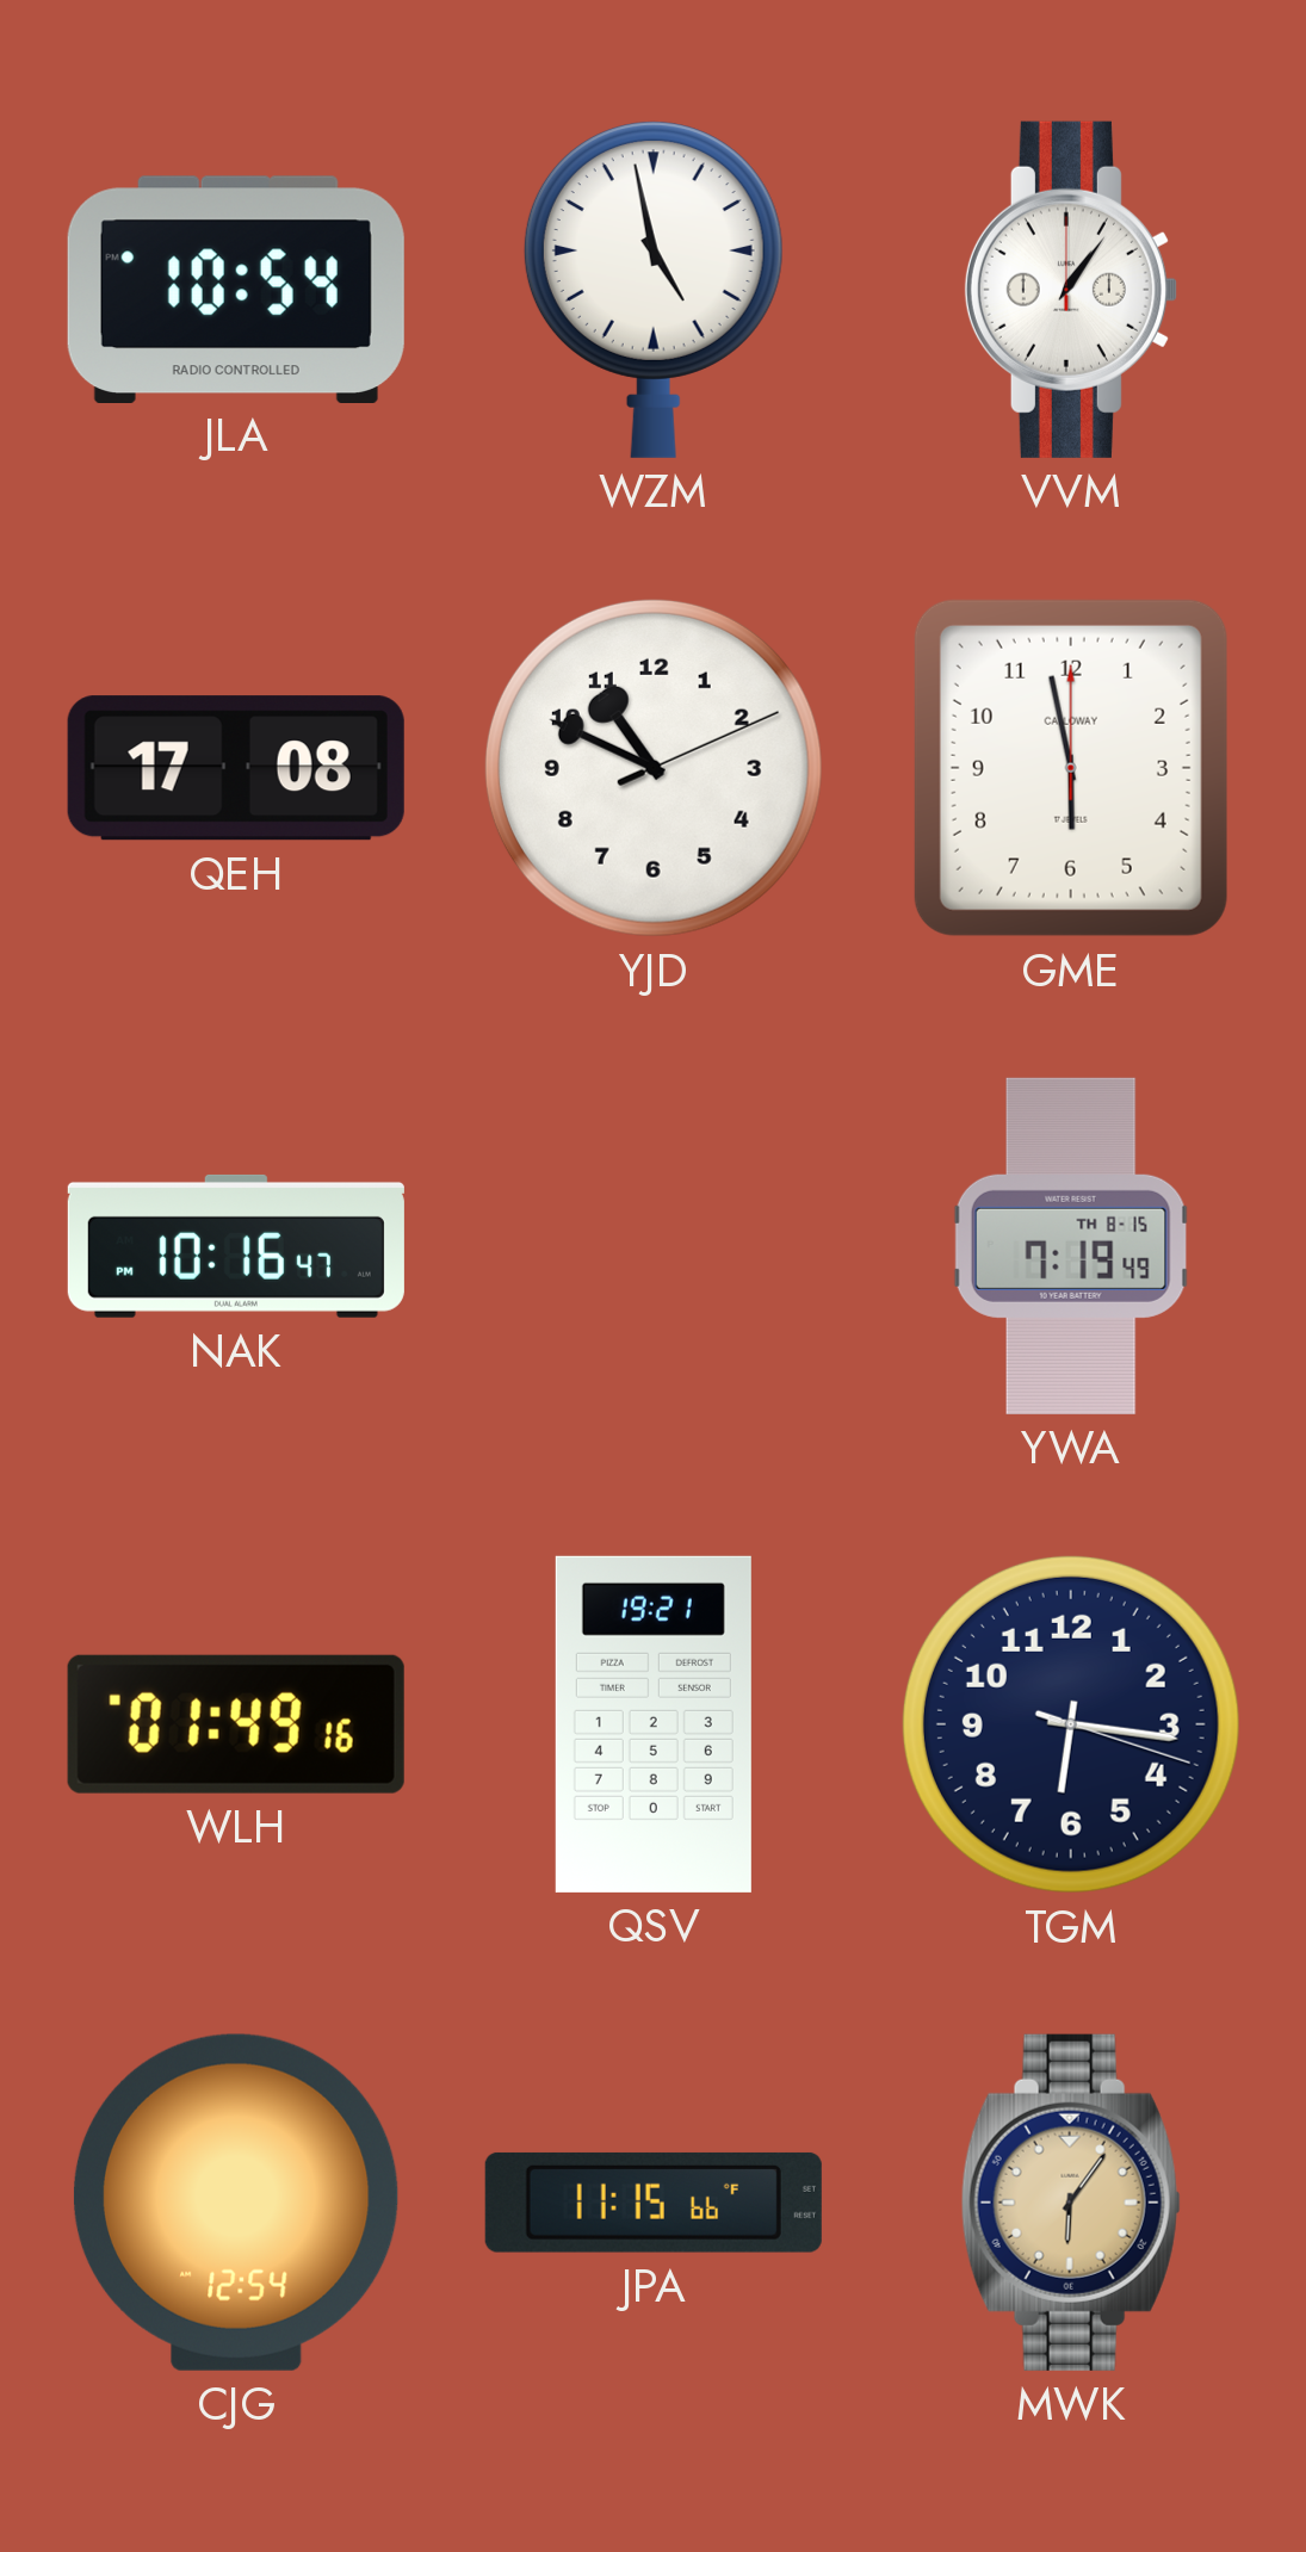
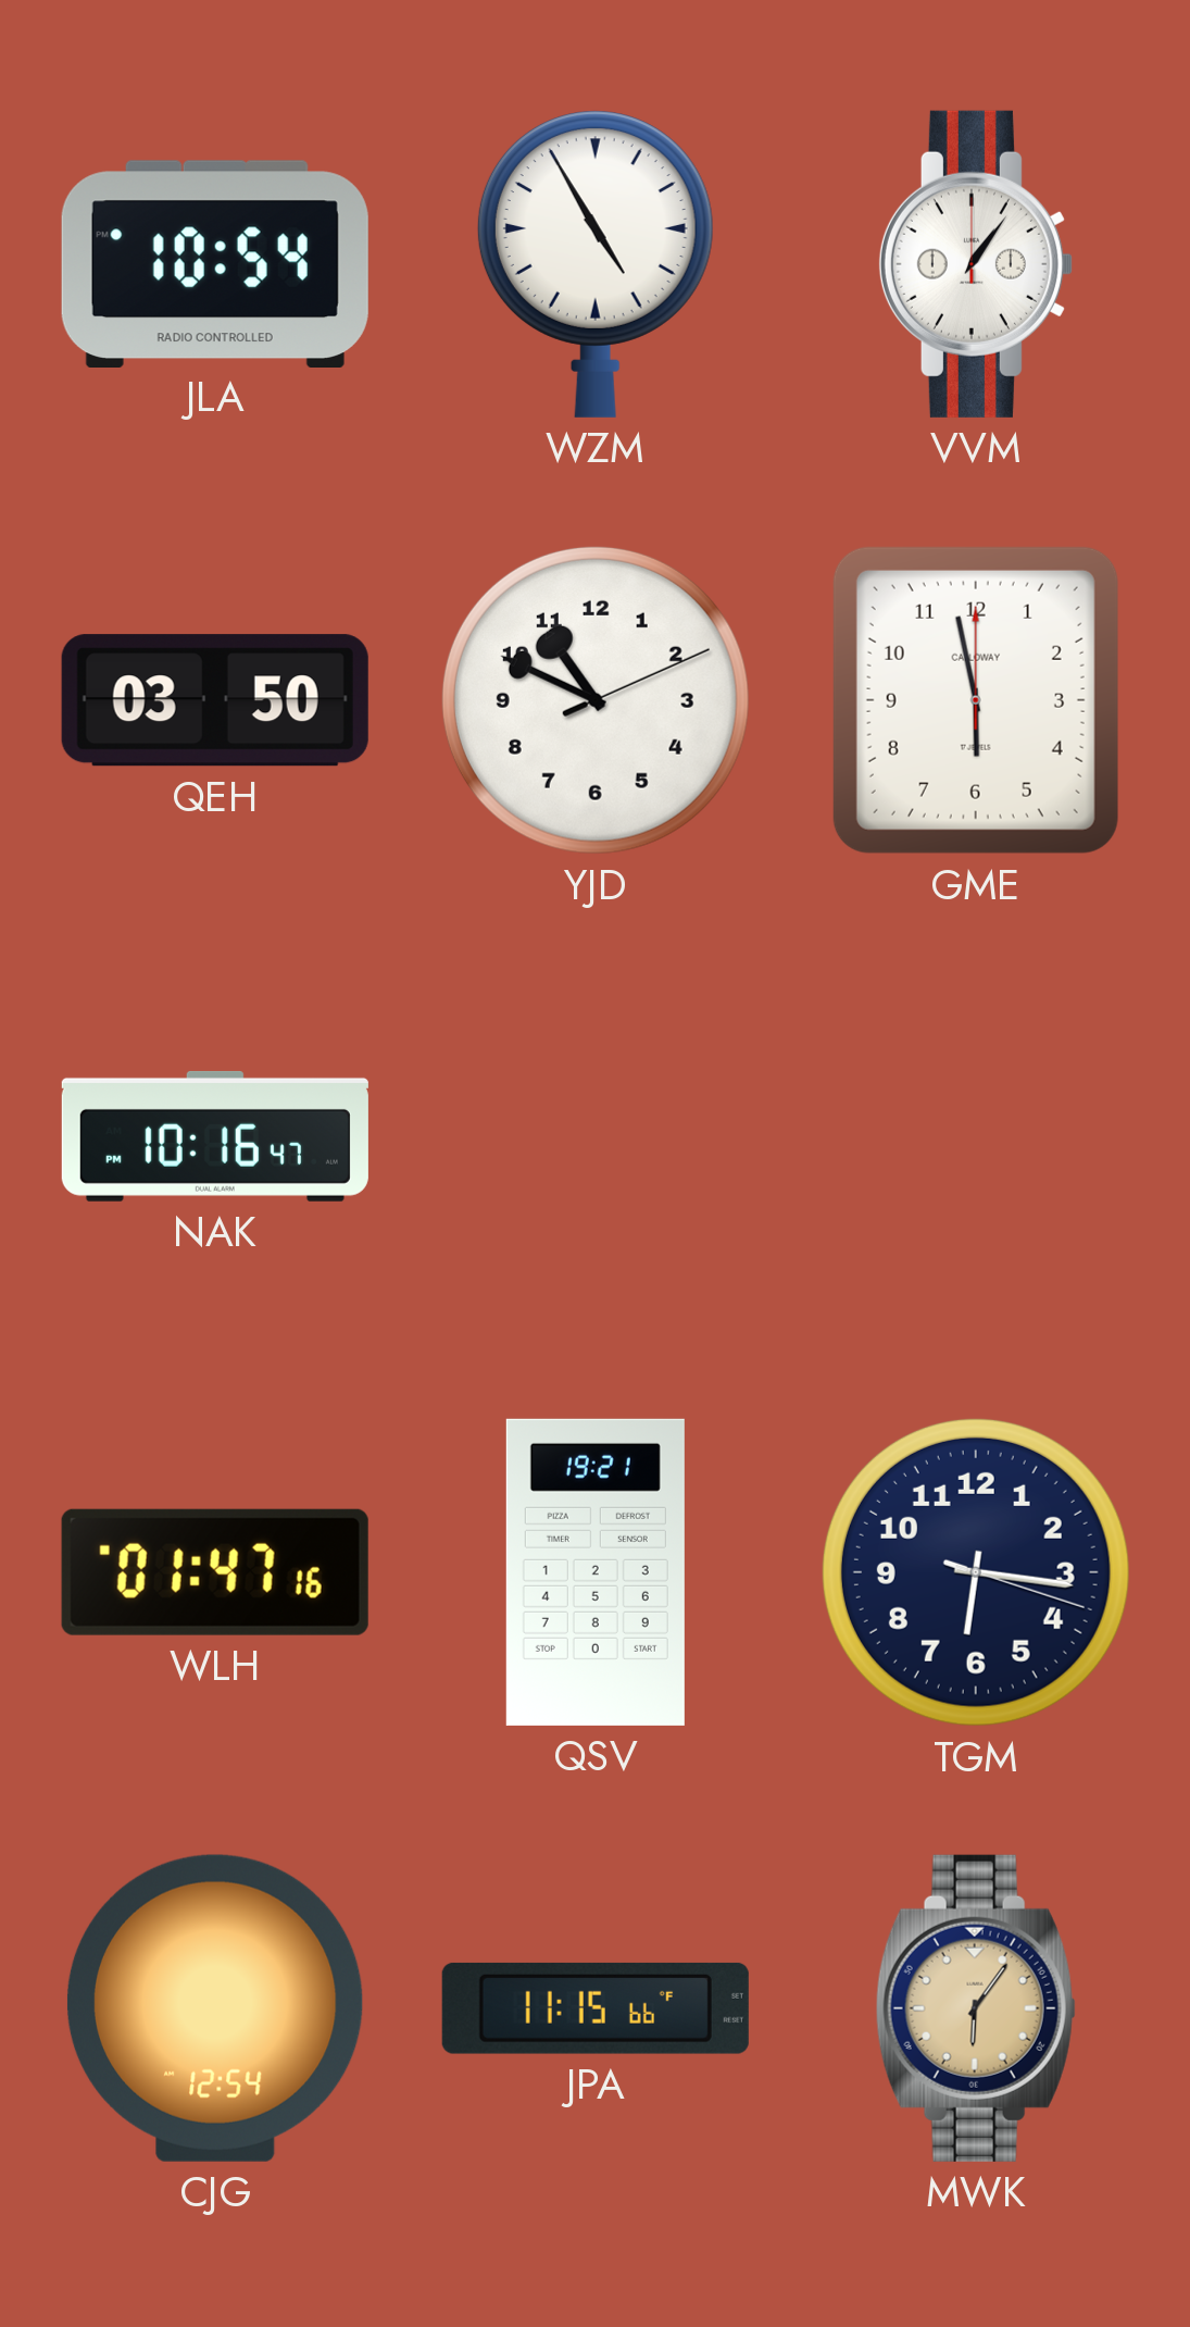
WZM: 4:58 -> 4:55 (596, 264)
QEH: 17:08 -> 03:50 (215, 700)
YWA: 7:19 -> none (1071, 1246)
WLH: 01:49 -> 01:47 (215, 1572)
